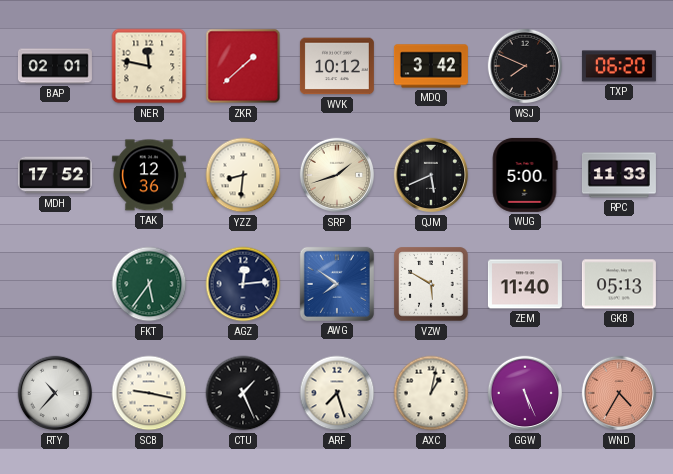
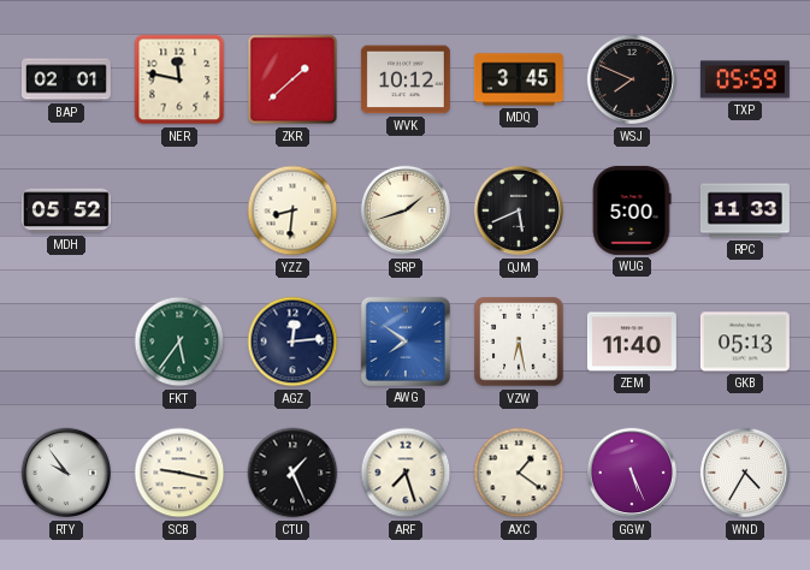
MDQ: 3:42 -> 3:45 (519, 79)
TXP: 06:20 -> 05:59 (745, 79)
MDH: 17:52 -> 05:52 (66, 210)
TAK: 12:36 -> none (149, 175)
VZW: 5:50 -> 6:28 (519, 342)
RTY: 10:37 -> 9:54 (66, 473)
AXC: 1:02 -> 1:21 (519, 473)
WND dial: salmon -> white (745, 473)
